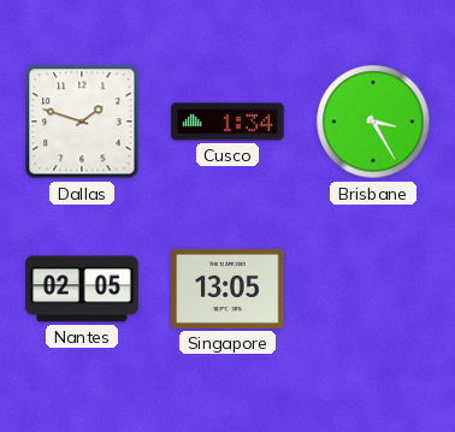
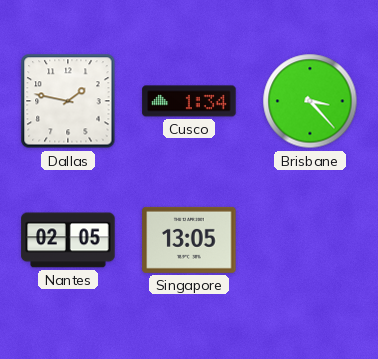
Dallas: 1:48 -> 1:47 (68, 101)
Brisbane: 3:25 -> 3:23 (310, 101)
